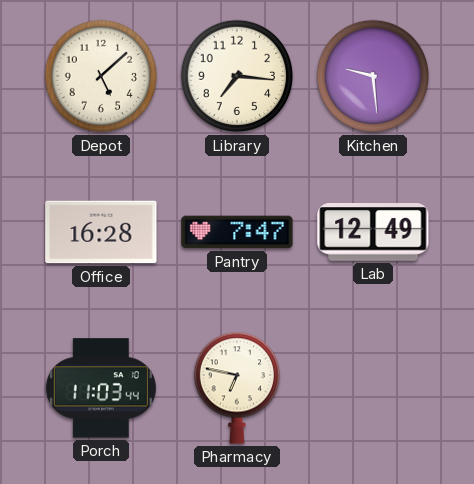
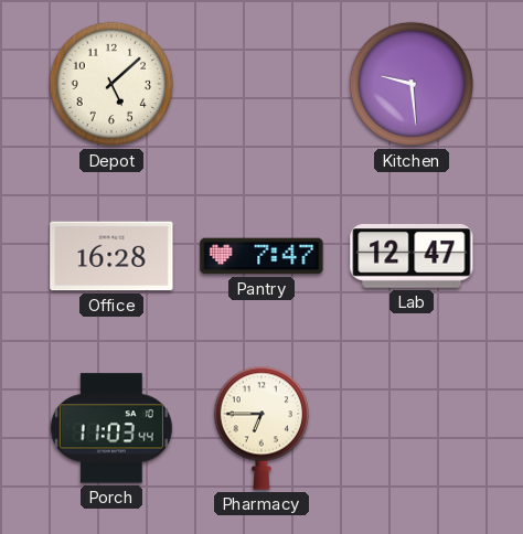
Library: 7:16 -> none (237, 76)
Lab: 12:49 -> 12:47 (412, 257)
Pharmacy: 6:47 -> 6:45 (260, 428)
